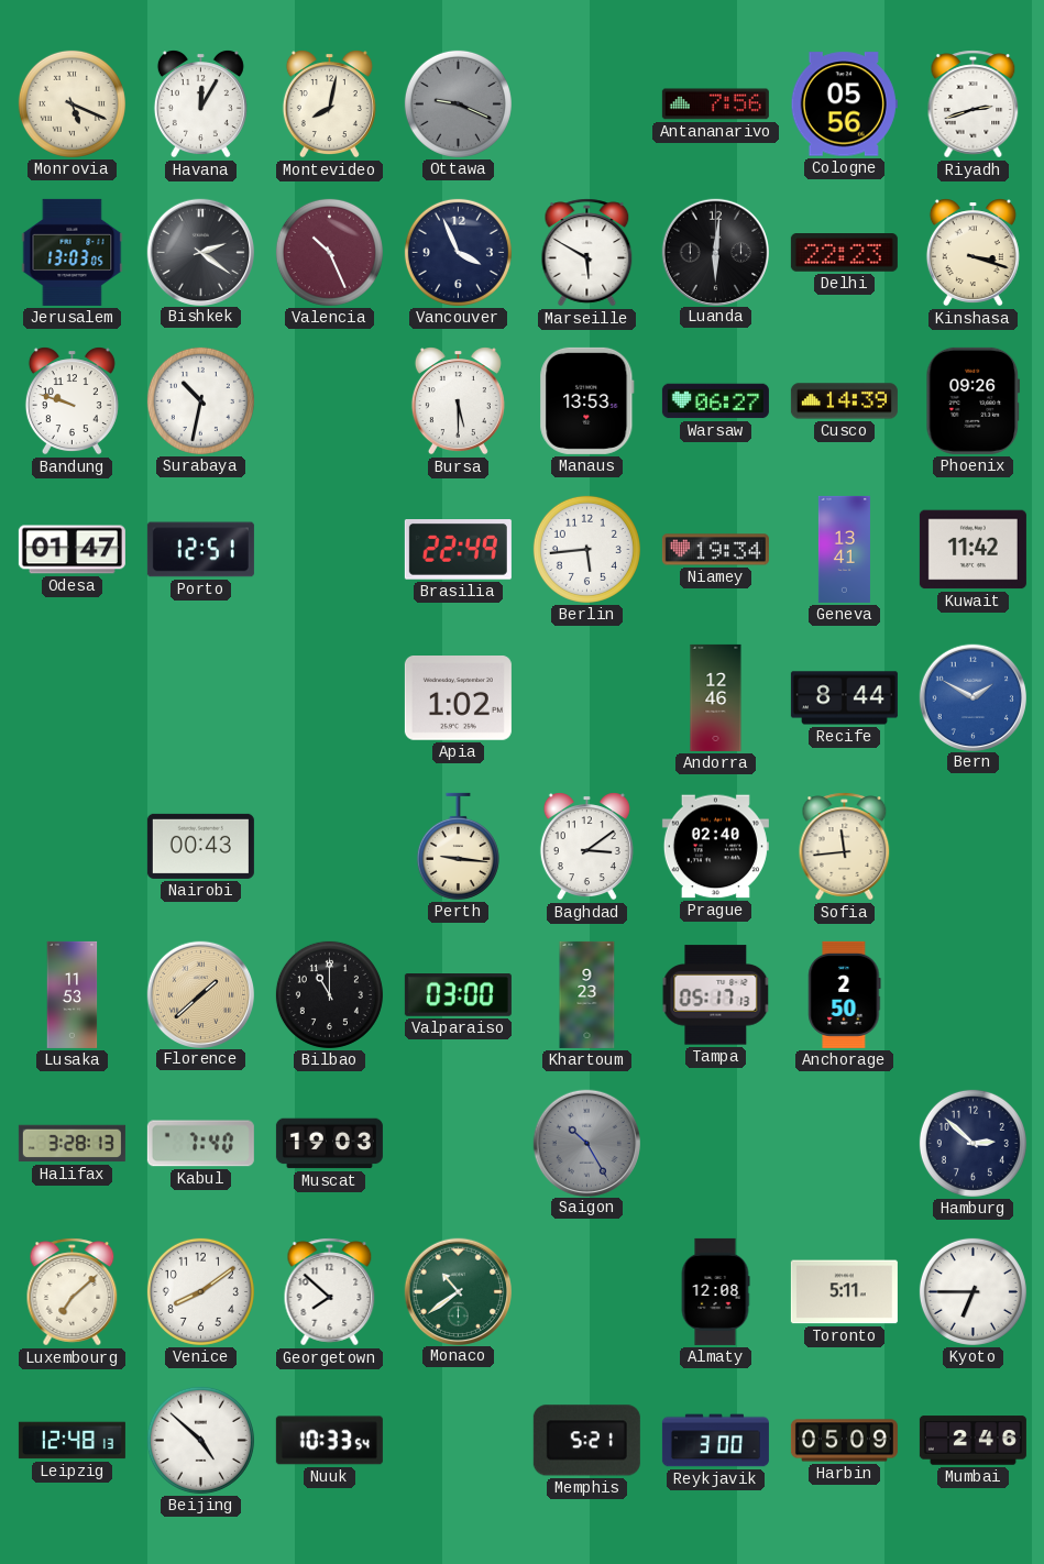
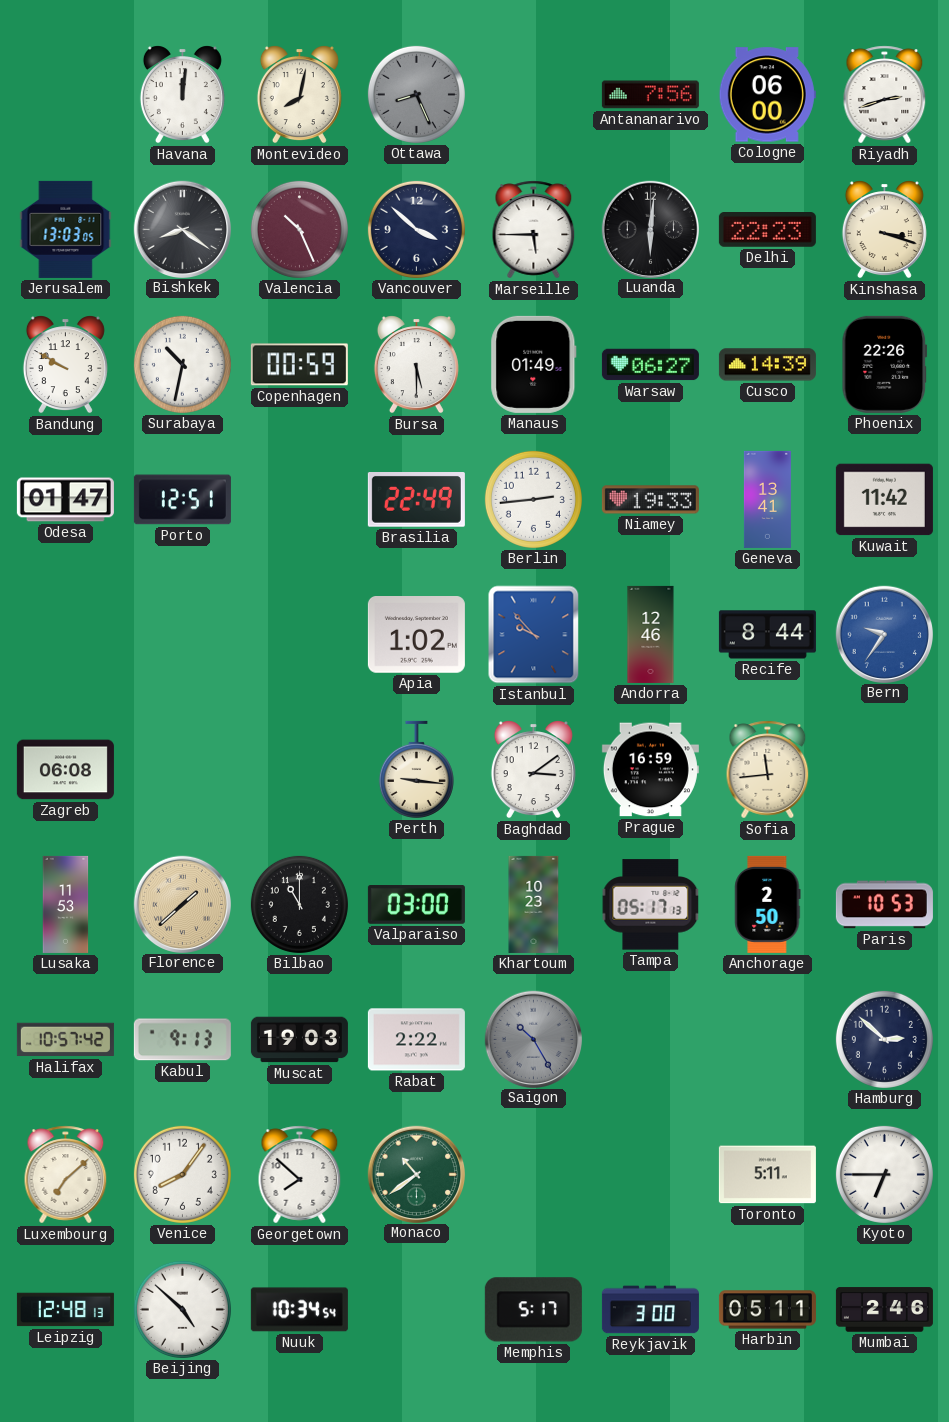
Monrovia: 5:19 -> none (72, 103)
Havana: 12:05 -> 12:01 (182, 95)
Ottawa: 9:19 -> 8:26 (416, 94)
Cologne: 05:56 -> 06:00 (767, 95)
Bishkek: 2:21 -> 8:21 (182, 229)
Vancouver: 3:56 -> 3:52 (416, 229)
Marseille: 5:50 -> 5:45 (534, 230)
Bandung: 9:48 -> 9:50 (65, 365)
Copenhagen: none -> 00:59 (299, 365)
Manaus: 13:53 -> 01:49 (534, 364)
Phoenix: 09:26 -> 22:26 (885, 364)
Berlin: 5:44 -> 2:44 (533, 499)
Niamey: 19:34 -> 19:33 (650, 500)
Istanbul: none -> 9:53 (534, 635)
Bern: 1:50 -> 9:36 (884, 634)
Zagreb: none -> 06:08 (65, 770)
Nairobi: 00:43 -> none (200, 846)
Prague: 02:40 -> 16:59 (650, 770)
Khartoum: 9:23 -> 10:23 (534, 904)
Paris: none -> 10:53 (884, 905)
Halifax: 3:28 -> 10:57 (65, 1040)
Kabul: 7:40 -> 9:13 (182, 1040)
Rabat: none -> 2:22 (416, 1040)
Venice: 8:09 -> 8:06 (182, 1174)
Almaty: 12:08 -> none (715, 1291)
Nuuk: 10:33 -> 10:34 (299, 1310)
Memphis: 5:21 -> 5:17 (533, 1310)
Harbin: 05:09 -> 05:11 (767, 1310)
